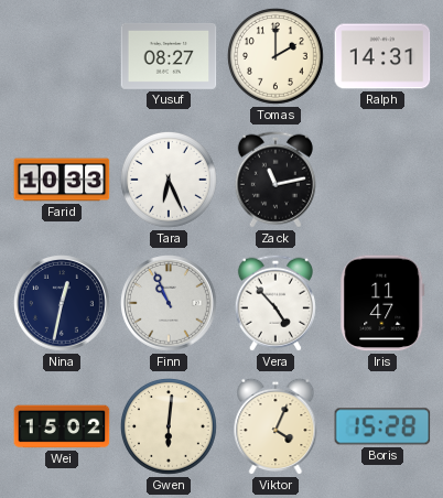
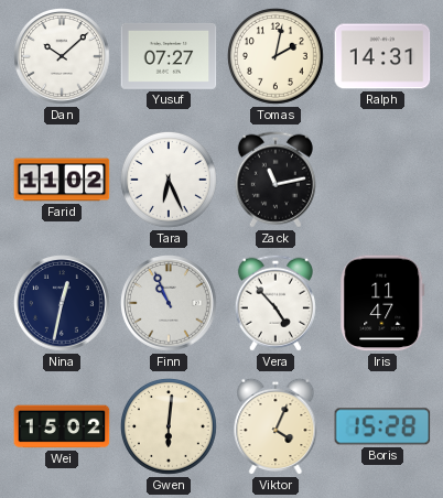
Dan: none -> 10:08 (63, 57)
Yusuf: 08:27 -> 07:27 (169, 56)
Tomas: 2:00 -> 2:02 (277, 57)
Farid: 10:33 -> 11:02 (62, 180)
